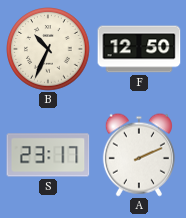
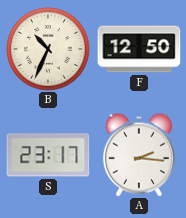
A: 2:11 -> 2:16 (139, 155)
